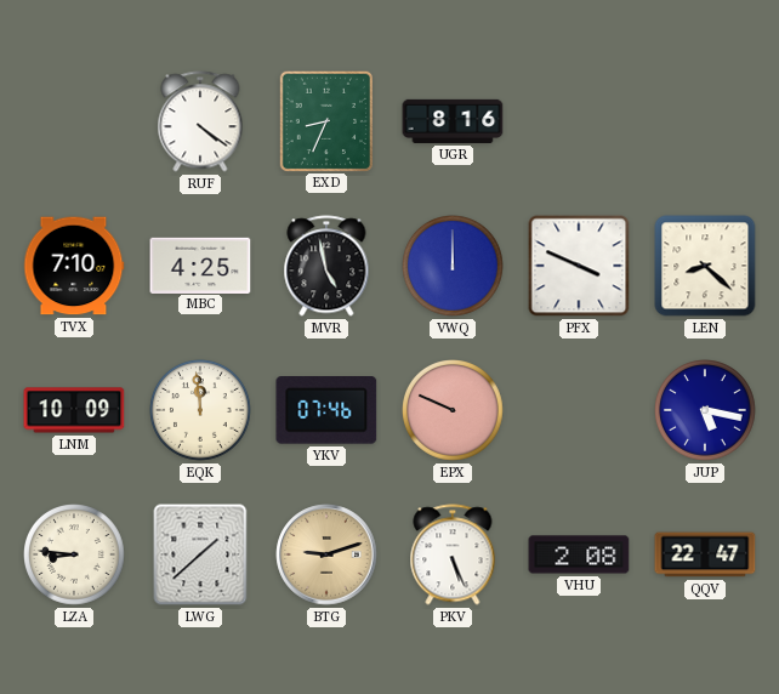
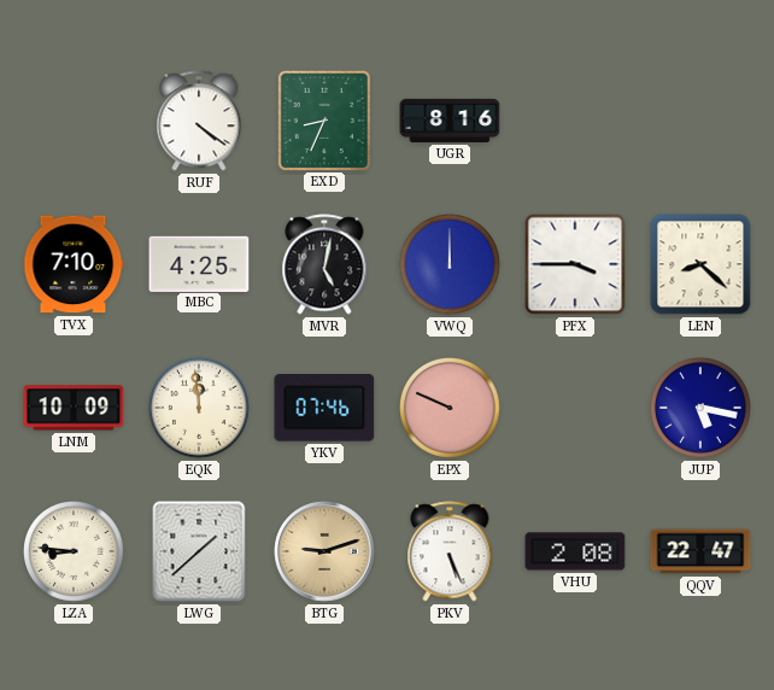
MVR: 4:58 -> 5:02 (324, 264)
PFX: 3:49 -> 3:45 (575, 264)
